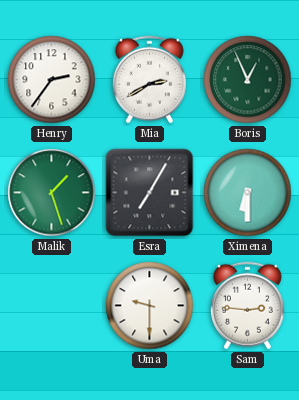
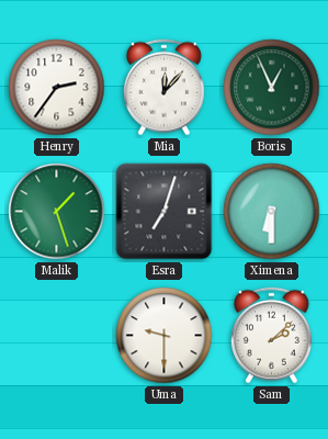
Mia: 2:40 -> 12:07 (163, 88)
Esra: 7:05 -> 7:03 (165, 212)
Sam: 2:46 -> 2:08 (271, 336)
